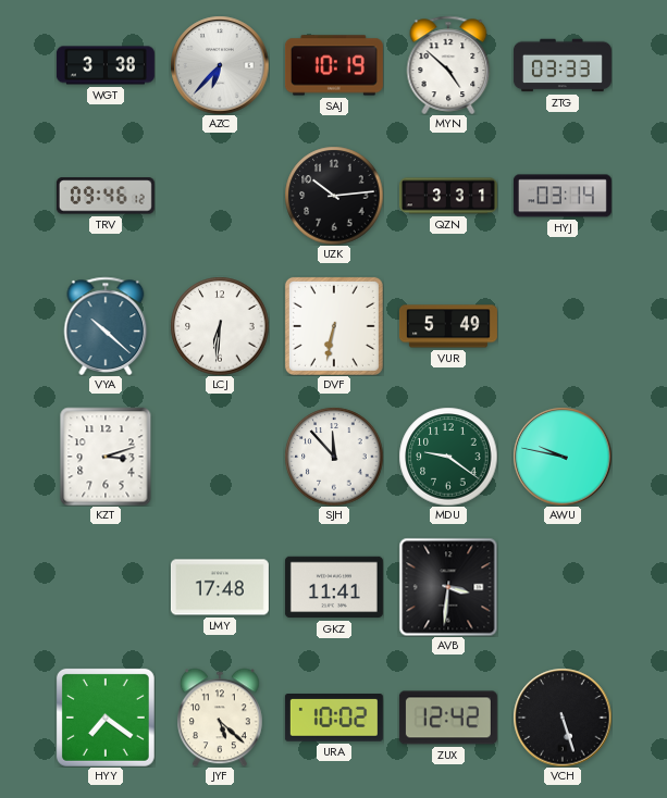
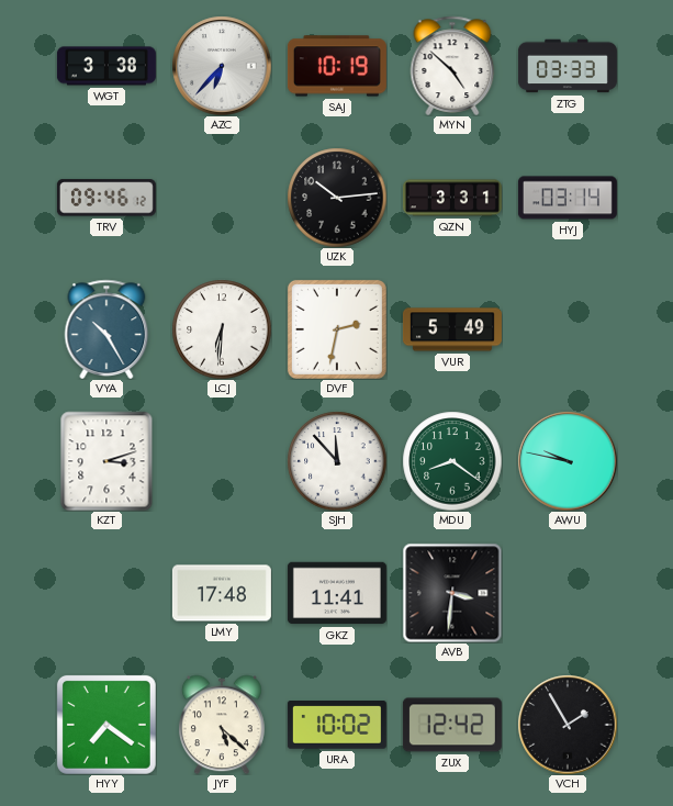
VYA: 10:22 -> 10:25 (106, 329)
DVF: 6:32 -> 2:32 (337, 329)
MDU: 9:21 -> 8:21 (452, 461)
VCH: 5:27 -> 1:55 (568, 725)
